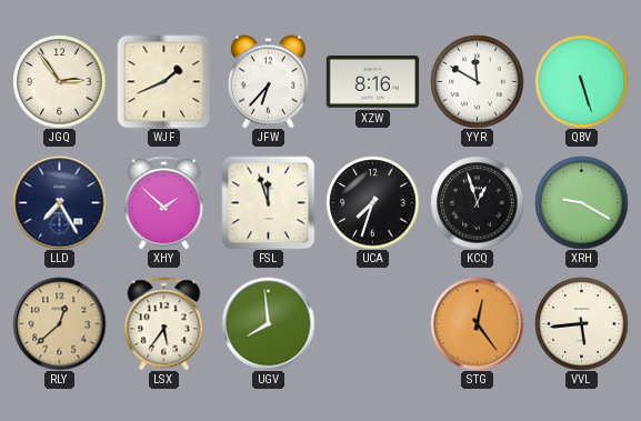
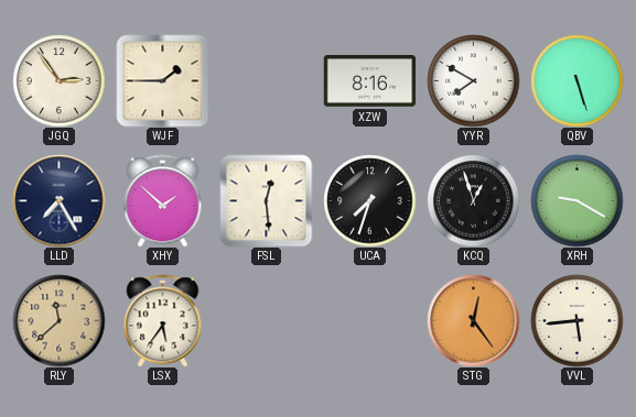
WJF: 1:41 -> 1:45 (162, 80)
JFW: 6:37 -> none (268, 81)
YYR: 11:50 -> 7:50 (473, 80)
FSL: 11:57 -> 12:29 (266, 200)
RLY: 12:38 -> 11:38 (58, 320)
UGV: 7:59 -> none (268, 323)
